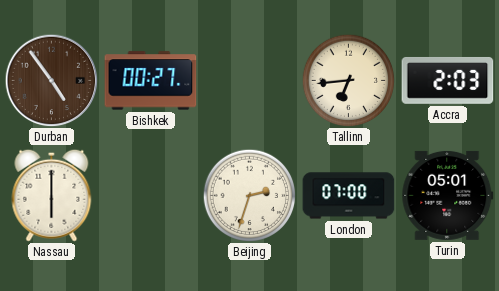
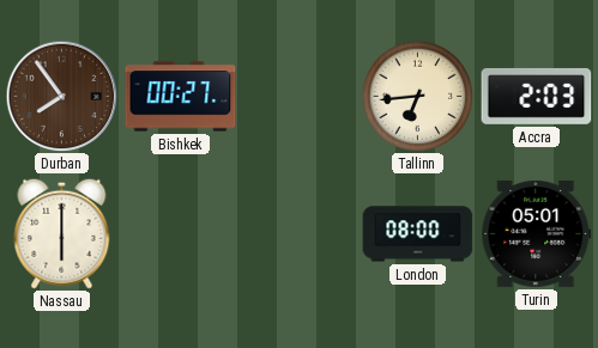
Durban: 4:54 -> 7:54 (61, 96)
Beijing: 2:33 -> none (249, 195)
London: 07:00 -> 08:00 (418, 234)
